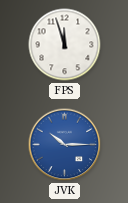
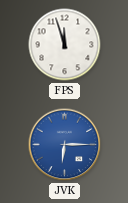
JVK: 10:15 -> 6:15 (65, 145)
